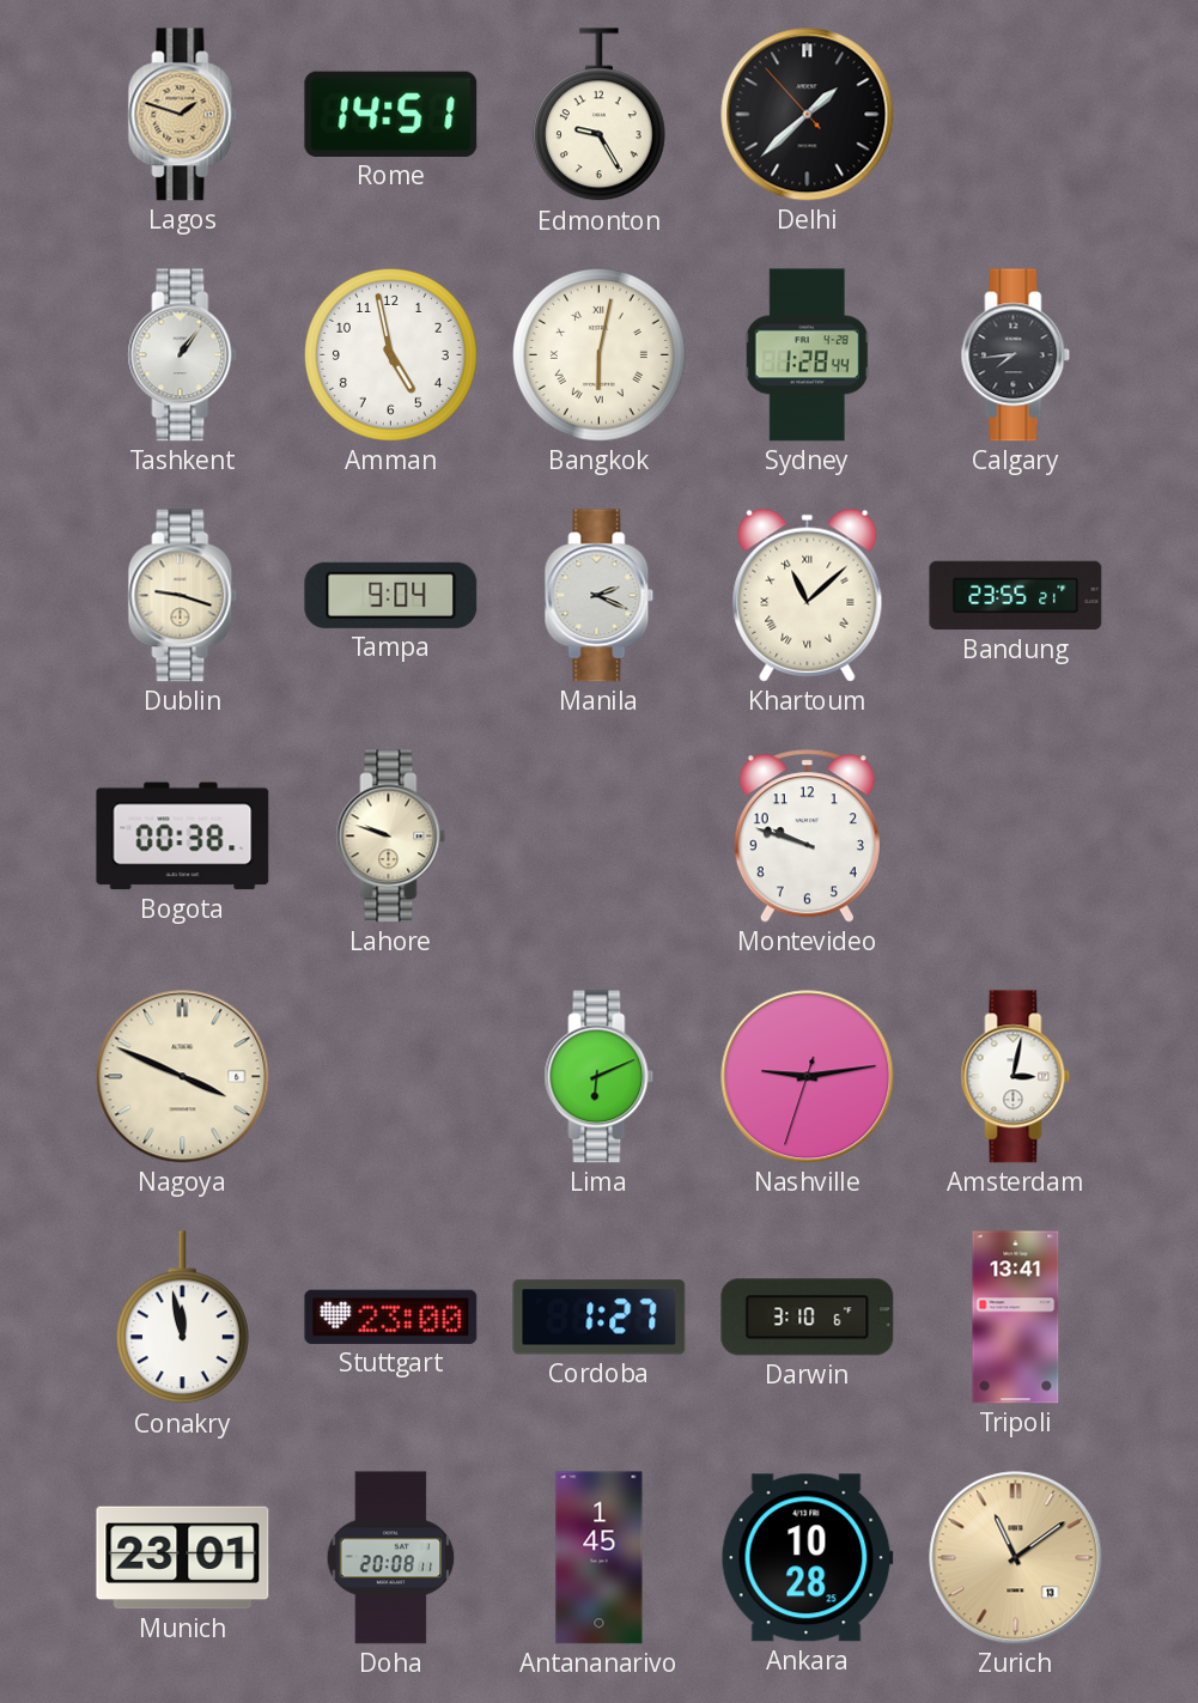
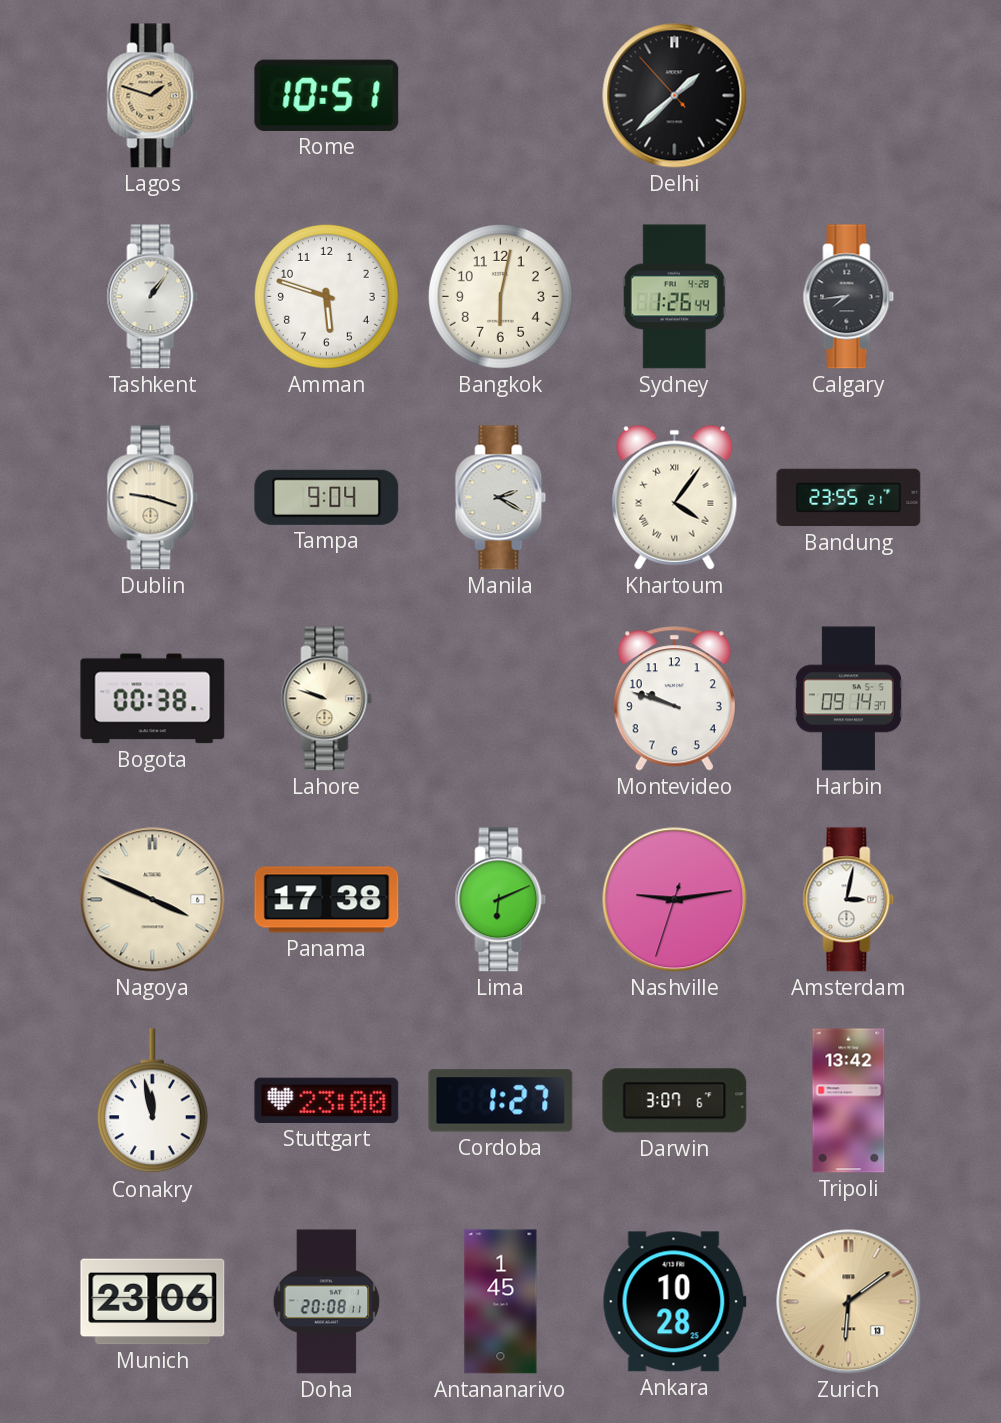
Rome: 14:51 -> 10:51 (327, 95)
Edmonton: 9:25 -> none (598, 115)
Amman: 4:58 -> 5:48 (326, 296)
Bangkok numerals: Roman -> Arabic (500, 296)
Sydney: 1:28 -> 1:26 (674, 297)
Manila: 2:19 -> 2:20 (501, 498)
Khartoum: 11:08 -> 4:06 (675, 497)
Harbin: none -> 09:14 (848, 699)
Panama: none -> 17:38 (327, 900)
Darwin: 3:10 -> 3:07 (675, 1101)
Tripoli: 13:41 -> 13:42 (849, 1101)
Munich: 23:01 -> 23:06 (153, 1302)
Zurich: 11:09 -> 6:09 (849, 1302)
